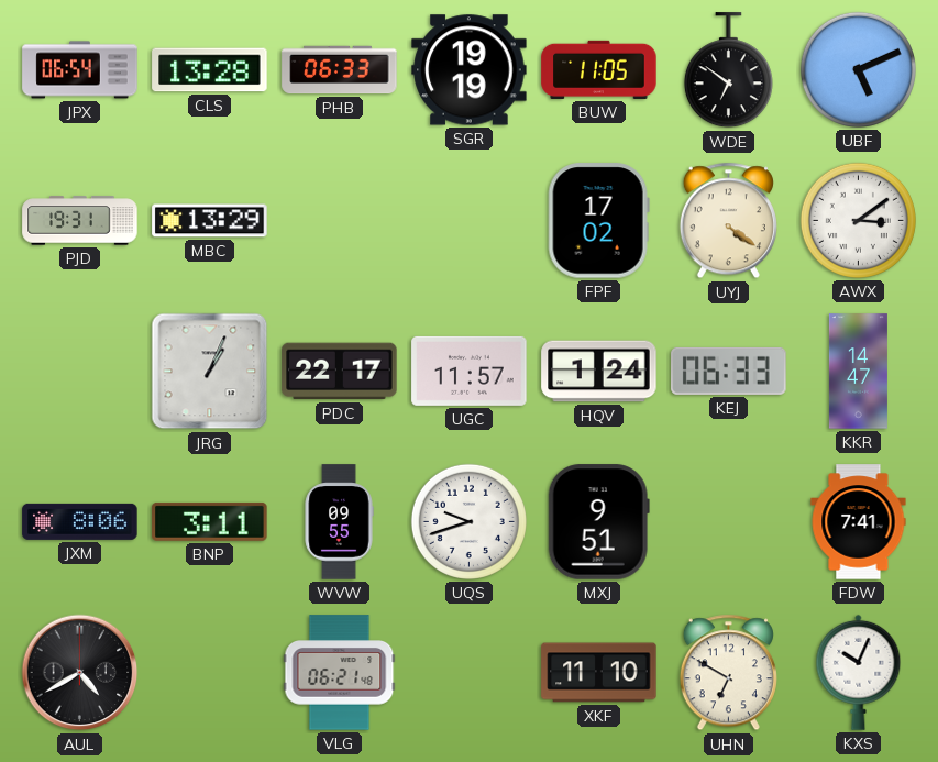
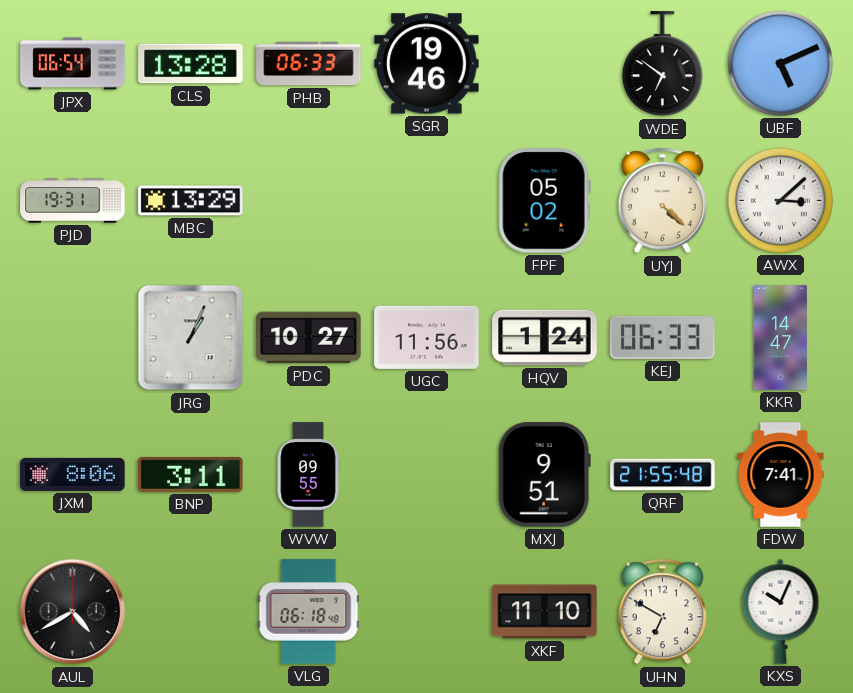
SGR: 19:19 -> 19:46 (427, 64)
BUW: 11:05 -> none (599, 69)
FPF: 17:02 -> 05:02 (544, 201)
UYJ: 4:21 -> 4:22 (662, 201)
AWX: 3:09 -> 3:08 (780, 200)
PDC: 22:17 -> 10:27 (309, 338)
UGC: 11:57 -> 11:56 (427, 337)
UQS: 9:42 -> none (468, 521)
QRF: none -> 21:55 (663, 475)
VLG: 06:21 -> 06:18 (309, 612)
